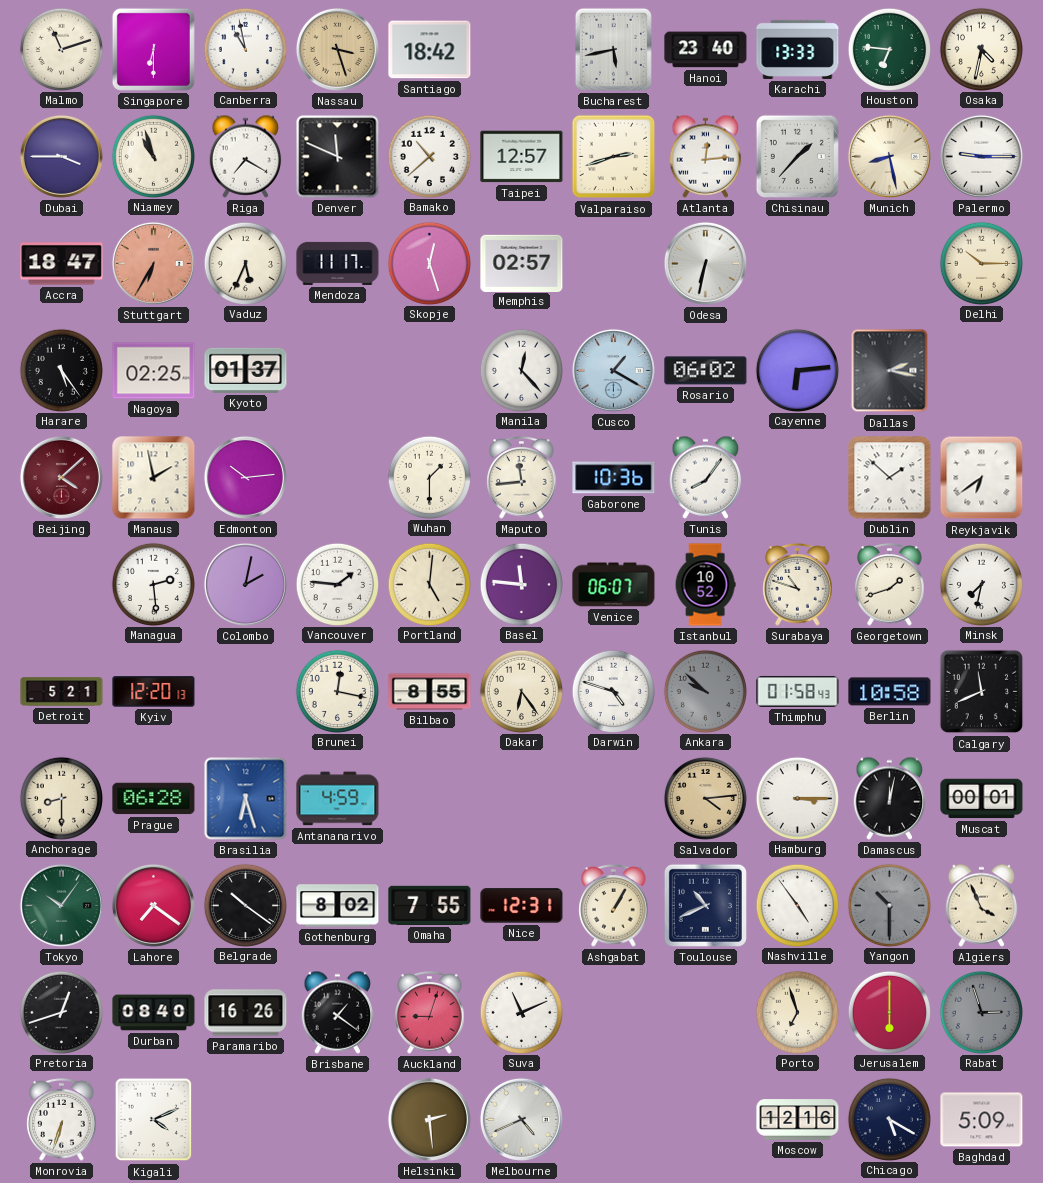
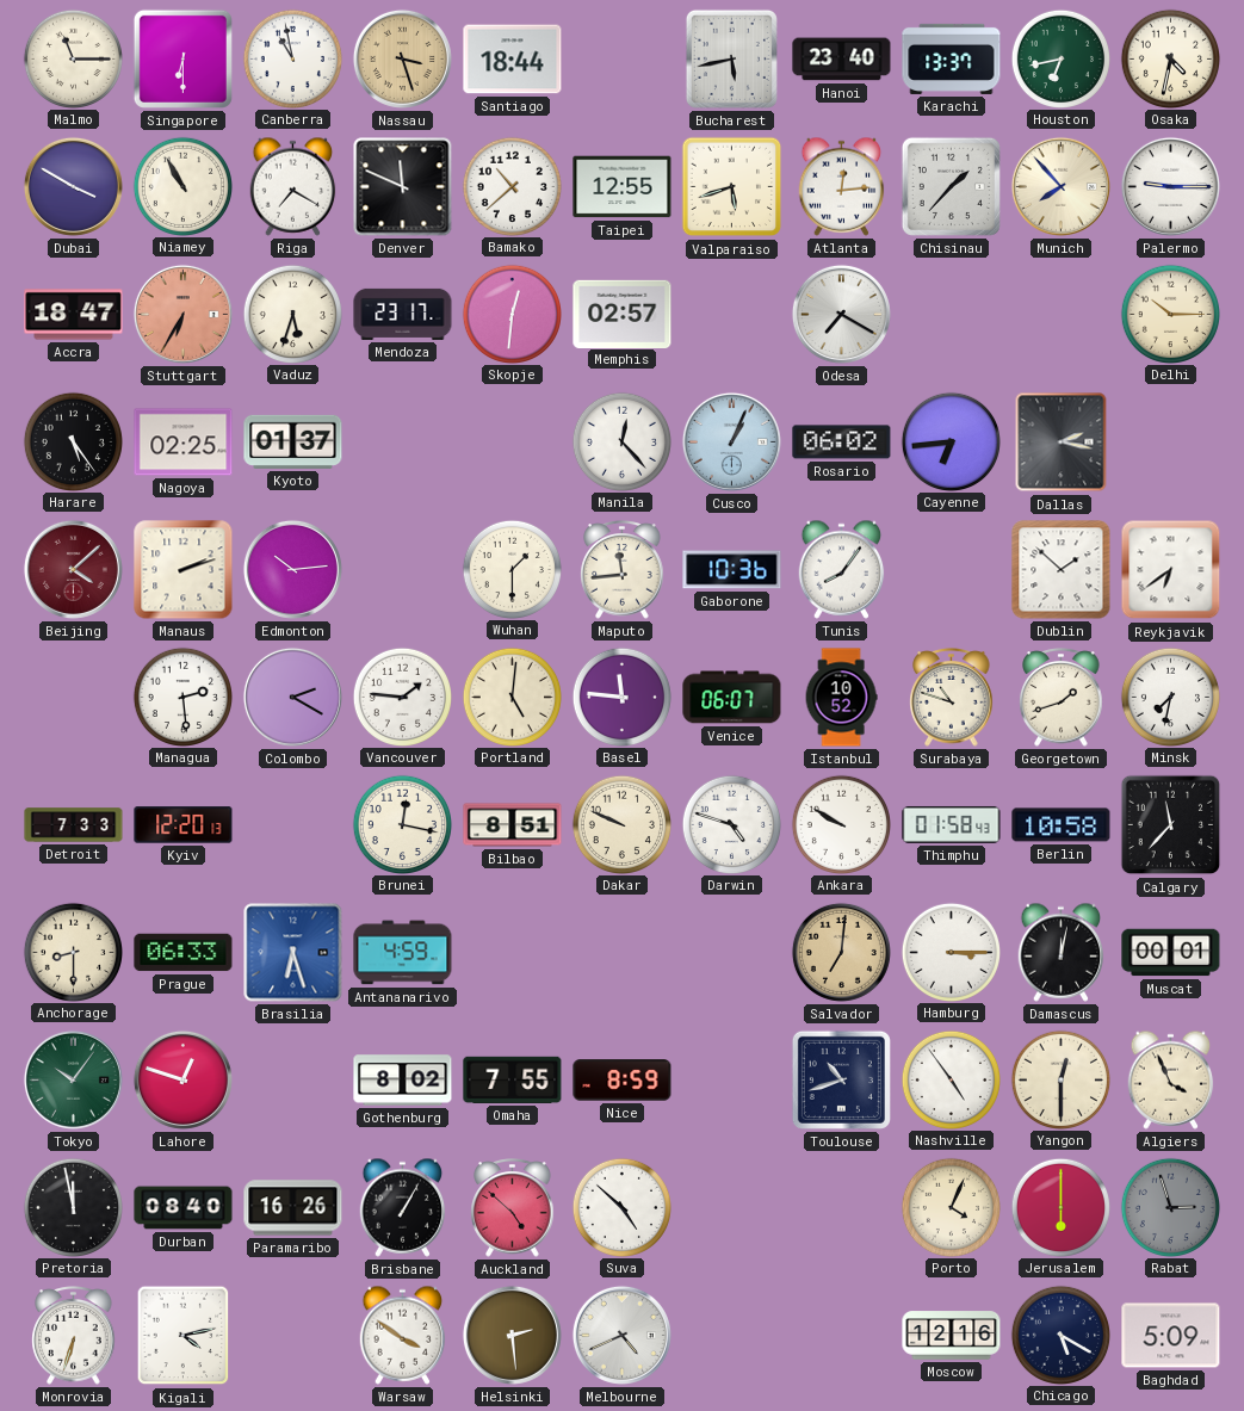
Malmo: 11:12 -> 11:15 (73, 58)
Santiago: 18:42 -> 18:44 (513, 60)
Karachi: 13:33 -> 13:37 (952, 58)
Houston: 6:46 -> 6:43 (1060, 58)
Dubai: 3:45 -> 3:50 (73, 186)
Niamey: 10:57 -> 10:55 (182, 186)
Taipei: 12:57 -> 12:55 (623, 187)
Valparaiso: 2:42 -> 5:42 (732, 187)
Munich: 8:28 -> 7:53 (1060, 186)
Vaduz: 5:34 -> 5:33 (292, 314)
Mendoza: 11:17 -> 23:17 (403, 314)
Skopje: 12:27 -> 12:31 (512, 314)
Odesa: 6:32 -> 7:20 (841, 314)
Cusco: 1:20 -> 1:04 (731, 441)
Cayenne: 6:14 -> 6:44 (951, 441)
Manaus: 1:58 -> 2:12 (184, 570)
Colombo: 2:02 -> 2:20 (292, 697)
Detroit: 5:21 -> 7:33 (74, 825)
Bilbao: 8:55 -> 8:51 (513, 825)
Dakar: 6:24 -> 9:49 (621, 824)
Ankara: 9:52 -> 9:50 (841, 824)
Ankara dial: grey -> white (841, 824)
Calgary: 11:41 -> 11:37 (1171, 825)
Prague: 06:28 -> 06:33 (184, 953)
Salvador: 4:14 -> 7:01 (841, 952)
Lahore: 7:21 -> 12:48 (182, 1079)
Belgrade: 10:21 -> none (245, 905)
Nice: 12:31 -> 8:59 (623, 1081)
Ashgabat: 1:05 -> none (614, 906)
Toulouse: 10:41 -> 10:42 (841, 1079)
Yangon: 10:30 -> 12:30 (1060, 1079)
Yangon dial: grey -> cream (1060, 1079)
Pretoria: 12:42 -> 11:58 (73, 1207)
Brisbane: 1:21 -> 1:05 (403, 1207)
Auckland: 9:03 -> 4:52 (513, 1208)
Suva: 11:11 -> 4:52 (621, 1207)
Porto: 6:57 -> 4:04 (951, 1207)
Kigali: 4:11 -> 4:13 (184, 1336)
Warsaw: none -> 3:51 (403, 1335)
